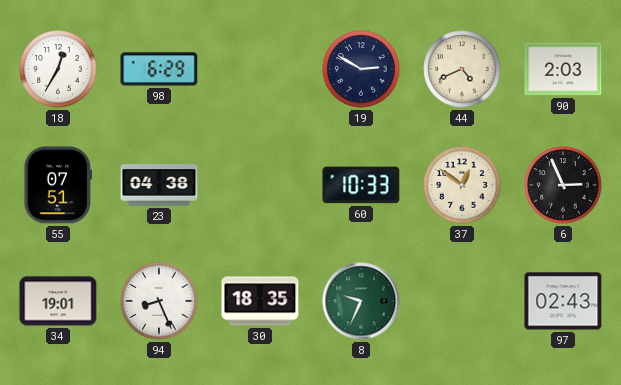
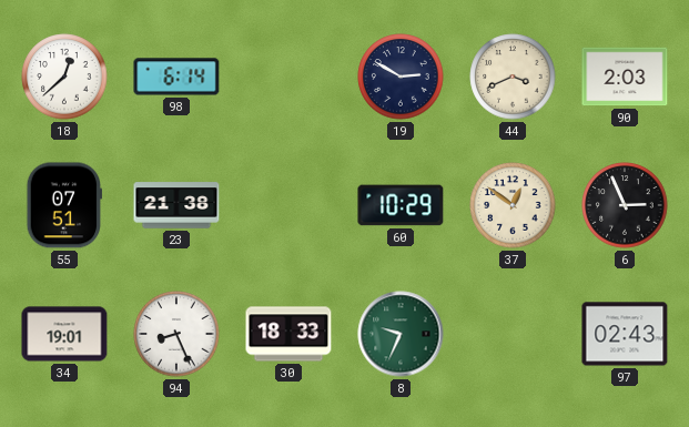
18: 12:35 -> 12:38 (64, 77)
98: 6:29 -> 6:14 (176, 77)
44: 4:41 -> 3:41 (513, 77)
23: 04:38 -> 21:38 (176, 205)
60: 10:33 -> 10:29 (401, 205)
30: 18:35 -> 18:33 (288, 334)
